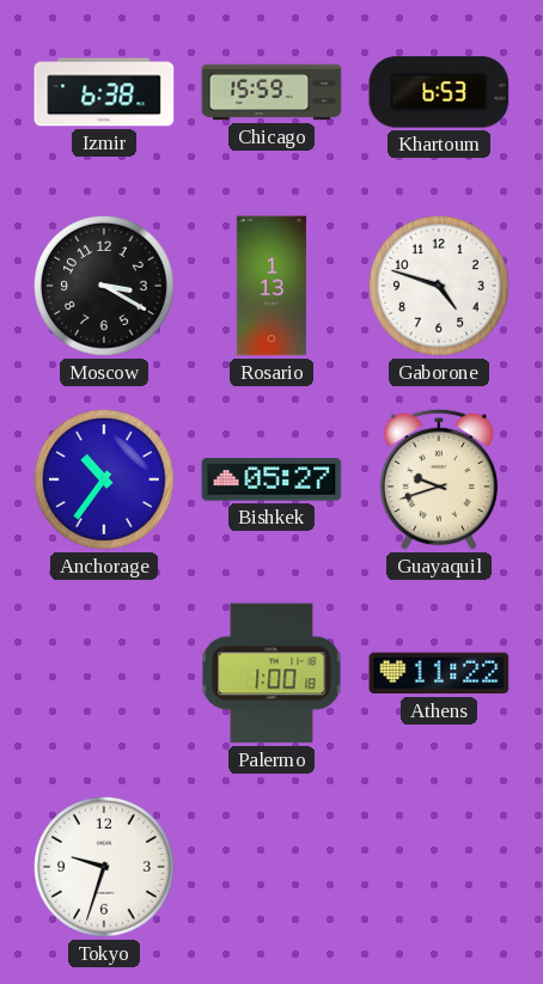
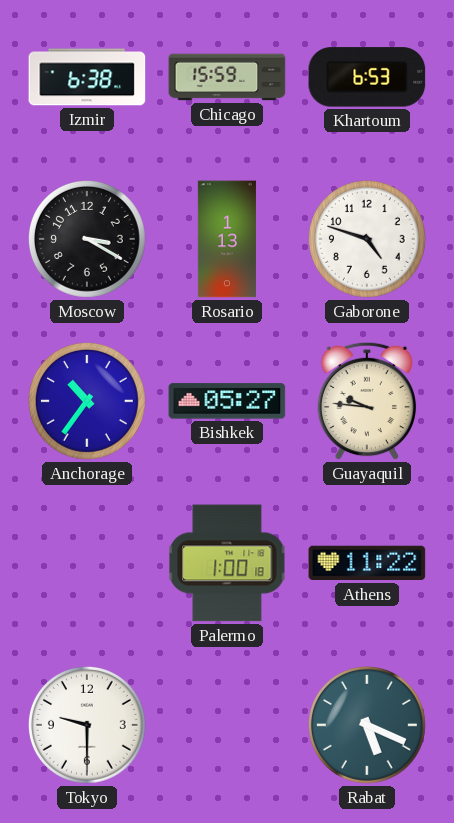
Guayaquil: 9:42 -> 9:46 (367, 401)
Tokyo: 9:33 -> 9:30 (87, 725)
Rabat: none -> 5:19 (367, 725)
